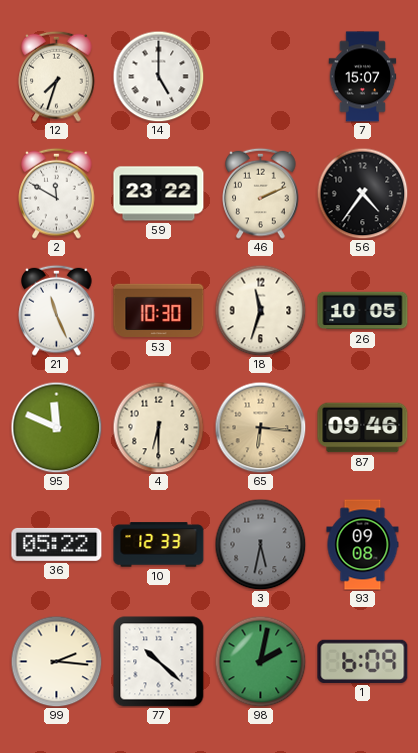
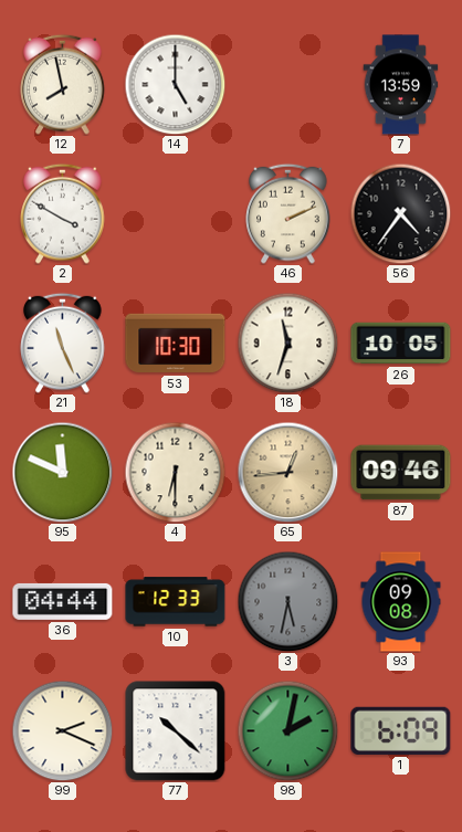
12: 7:33 -> 7:58 (63, 84)
7: 15:07 -> 13:59 (401, 85)
2: 11:50 -> 3:50 (63, 213)
59: 23:22 -> none (159, 194)
65: 6:16 -> 12:44 (287, 472)
36: 05:22 -> 04:44 (63, 601)
99: 2:16 -> 2:19 (62, 730)
